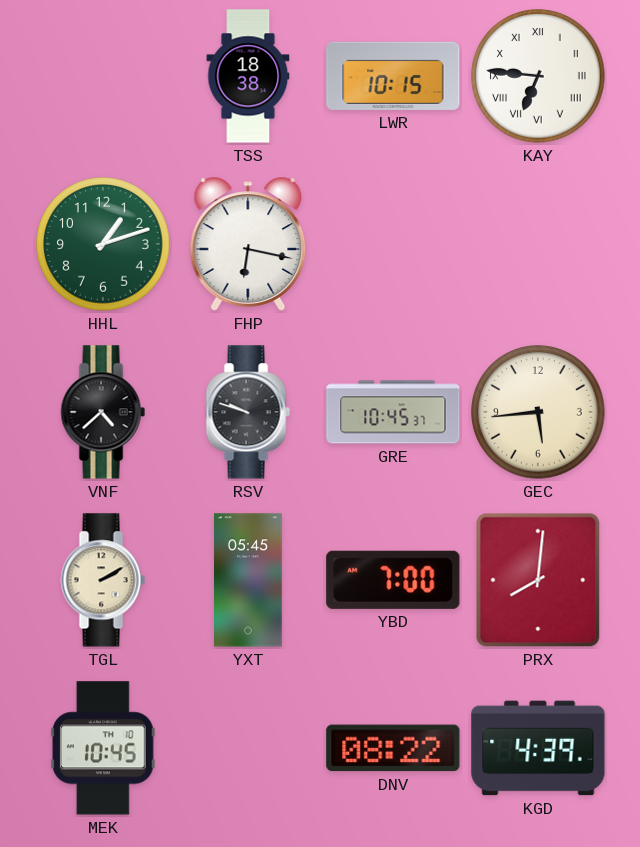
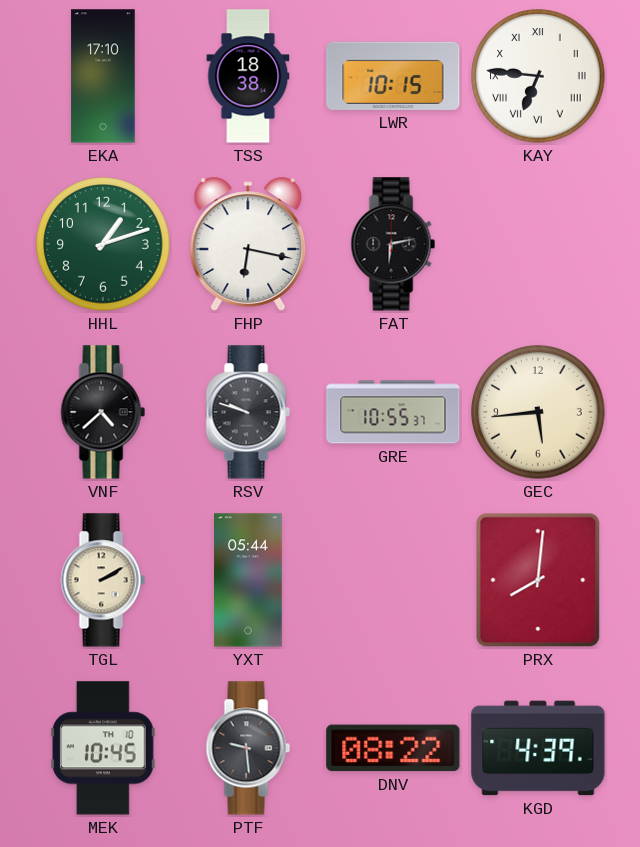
EKA: none -> 17:10 (103, 76)
FAT: none -> 6:13 (393, 244)
GRE: 10:45 -> 10:55 (393, 412)
YXT: 05:45 -> 05:44 (249, 580)
YBD: 7:00 -> none (393, 580)
PTF: none -> 9:29 (248, 748)
